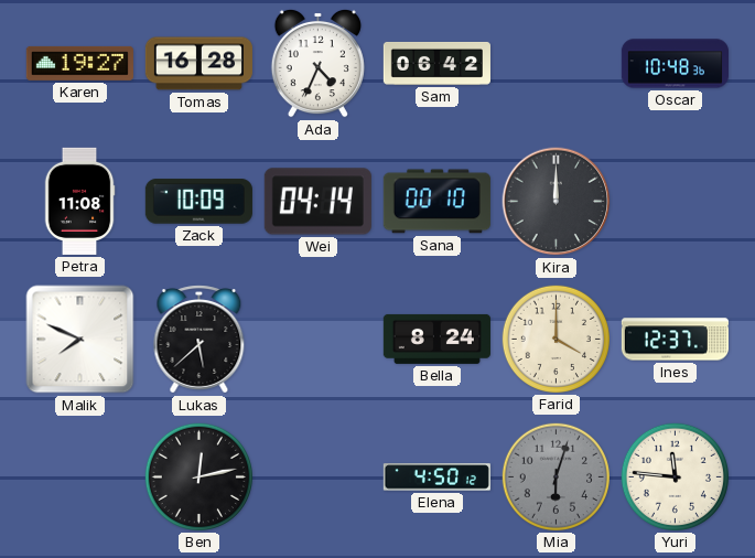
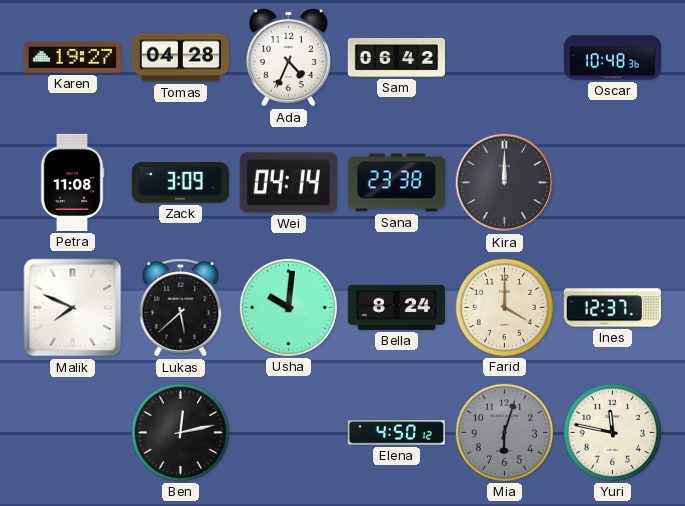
Tomas: 16:28 -> 04:28 (180, 58)
Zack: 10:09 -> 3:09 (180, 183)
Sana: 00:10 -> 23:38 (396, 183)
Usha: none -> 10:01 (288, 307)
Yuri: 11:46 -> 11:47 (612, 432)
